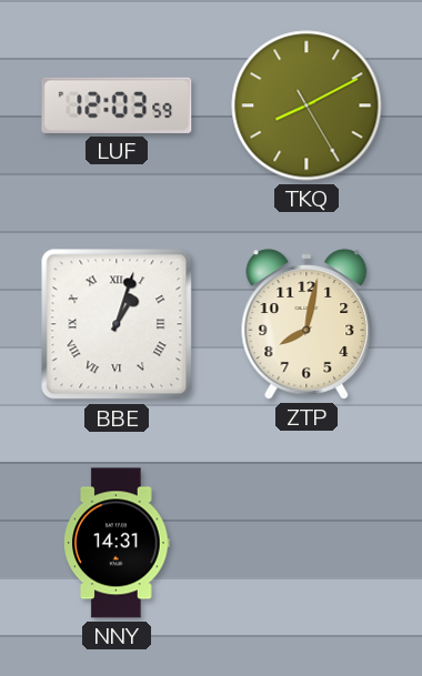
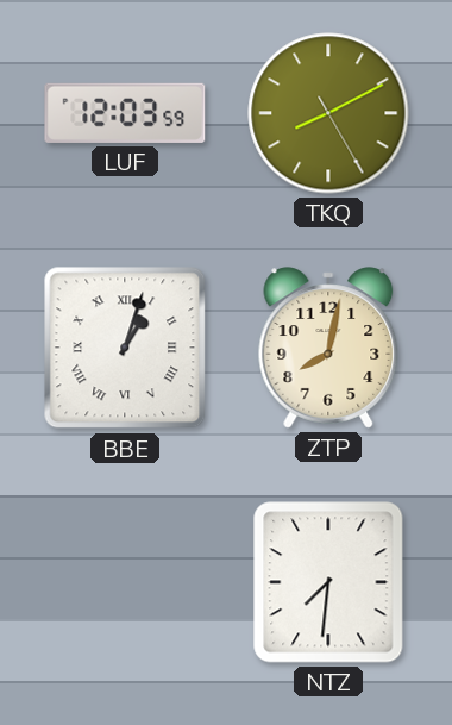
NNY: 14:31 -> none (117, 543)
NTZ: none -> 7:31 (328, 582)
